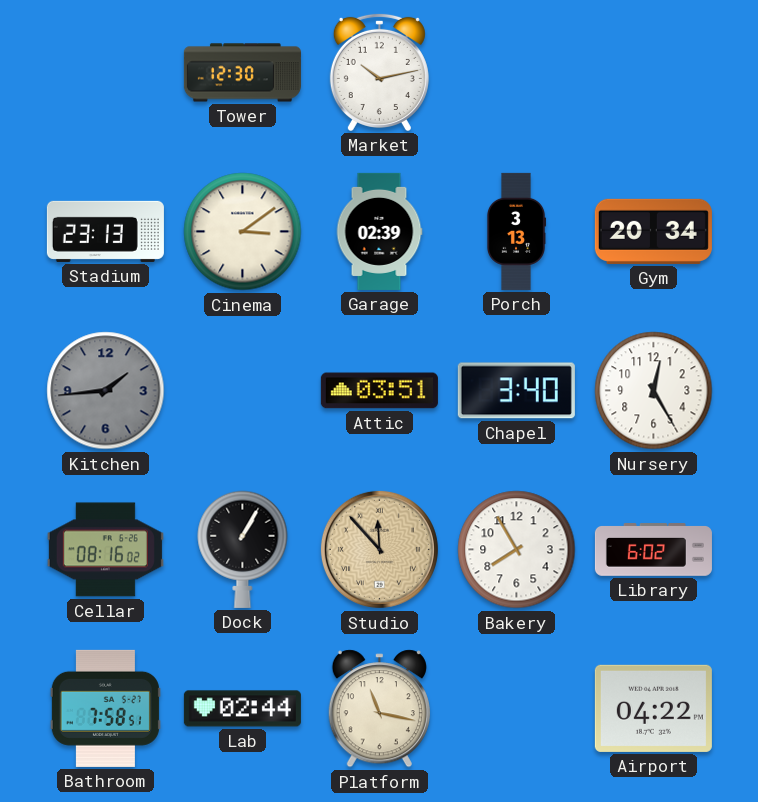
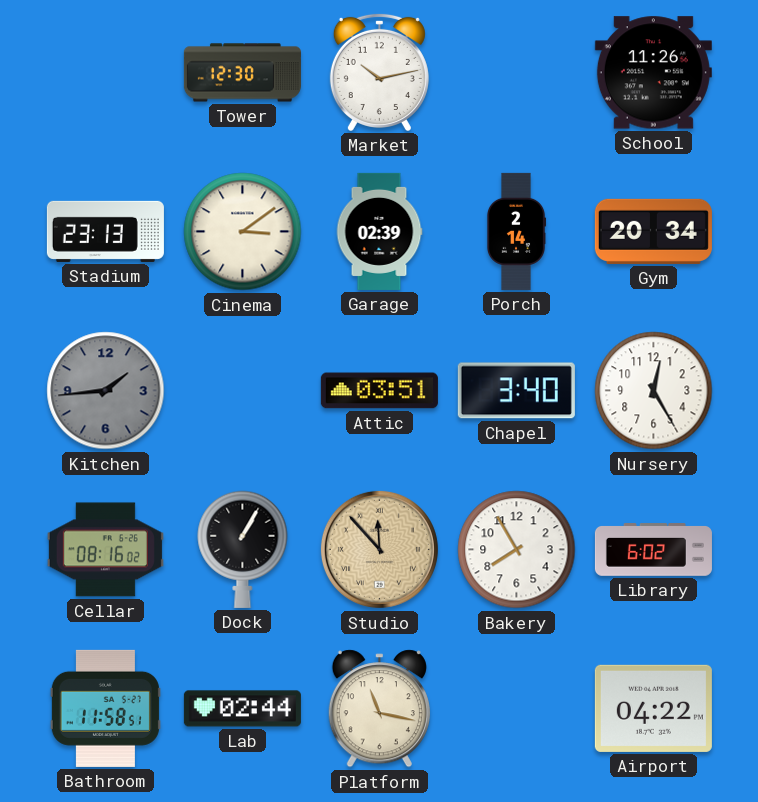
School: none -> 11:26 (653, 73)
Porch: 3:13 -> 2:14 (516, 231)
Bathroom: 7:58 -> 11:58 (105, 708)
